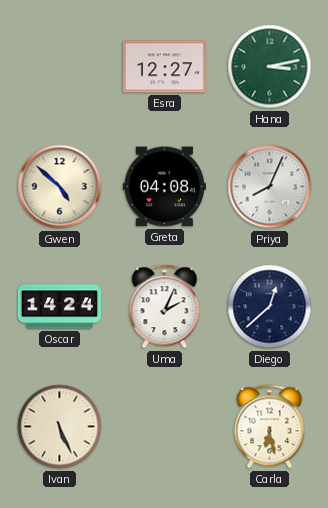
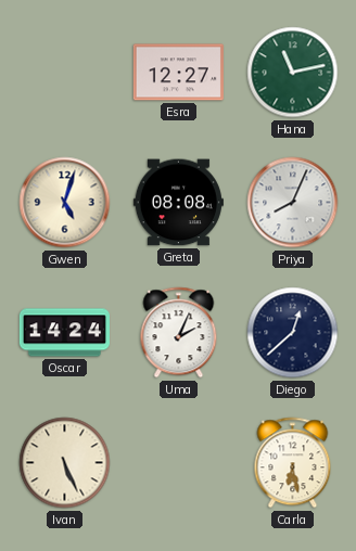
Hana: 3:13 -> 11:13 (293, 73)
Gwen: 4:52 -> 5:03 (65, 203)
Greta: 04:08 -> 08:08 (178, 203)
